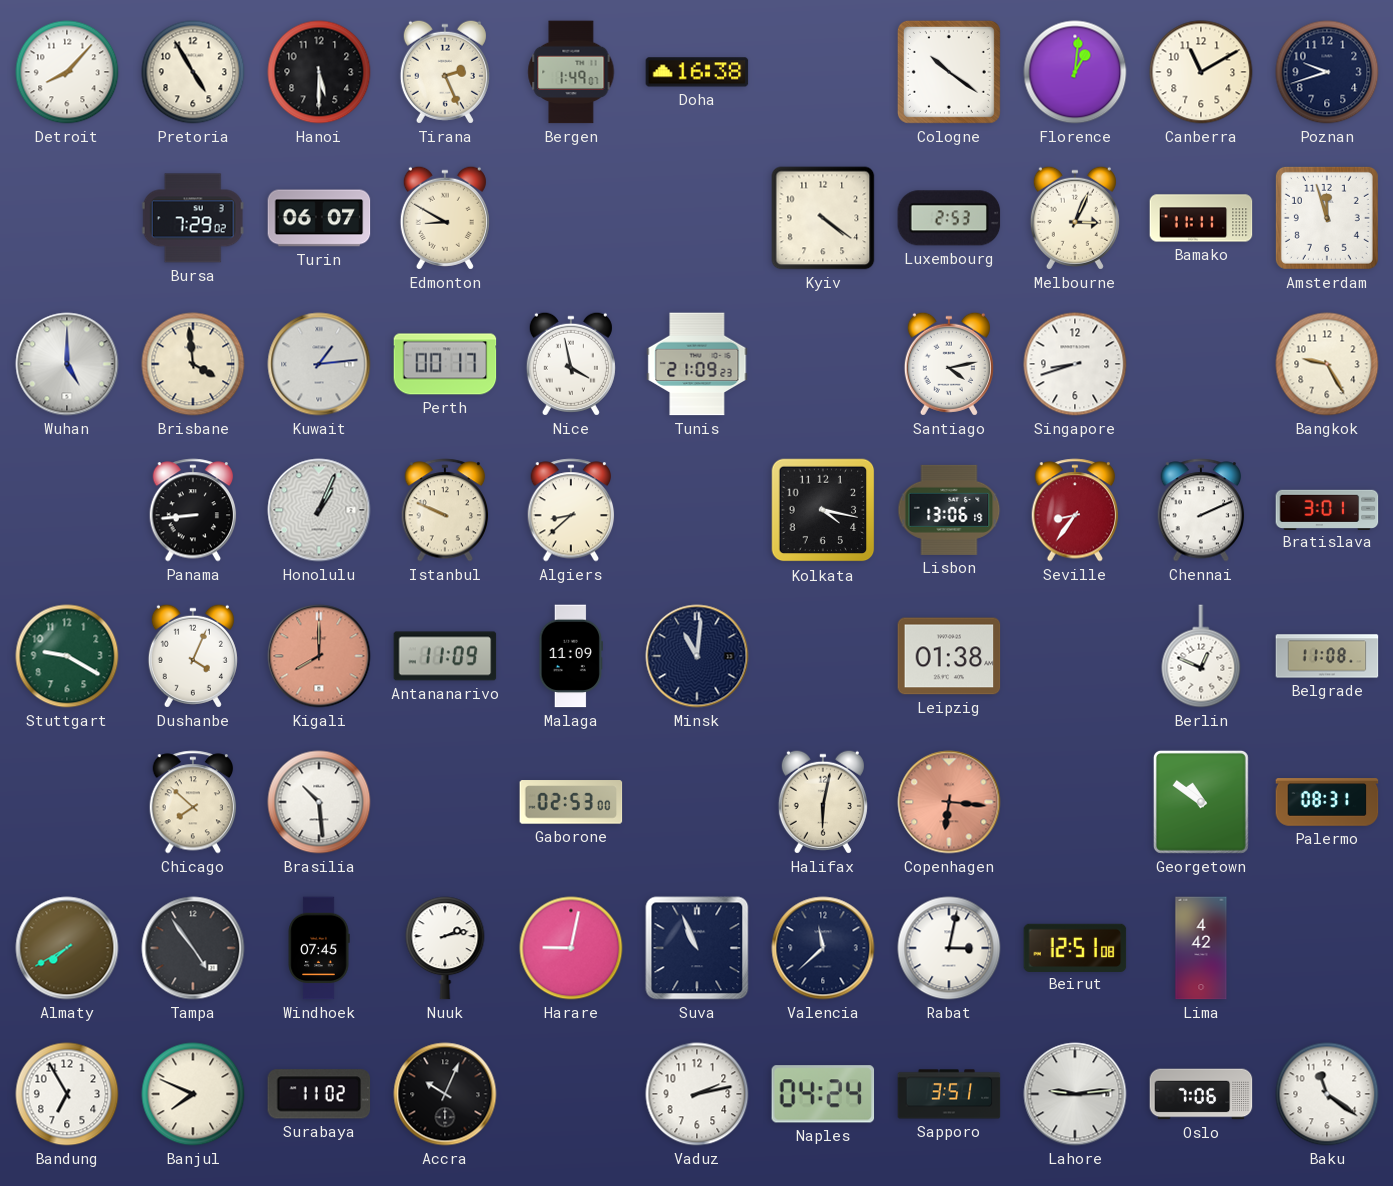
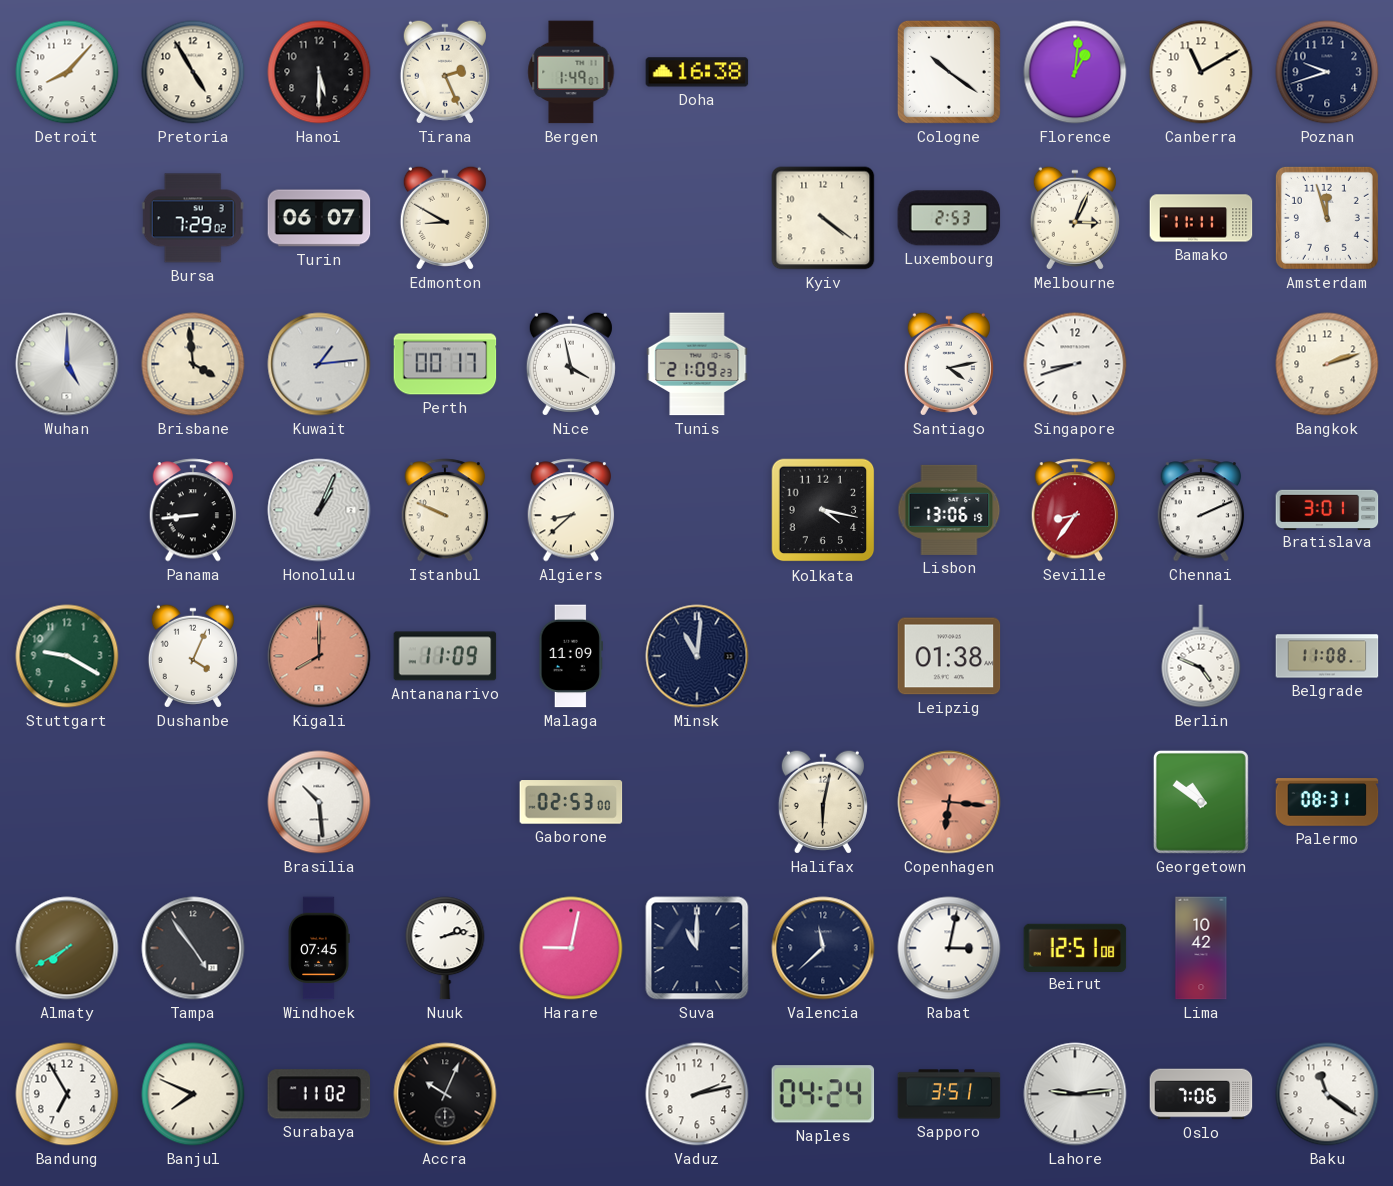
Bangkok: 9:25 -> 2:12 (1327, 364)
Berlin: 12:49 -> 4:49 (1201, 656)
Chicago: 7:52 -> none (193, 802)
Suva: 10:56 -> 11:00 (697, 948)
Lima: 4:42 -> 10:42 (1201, 948)
